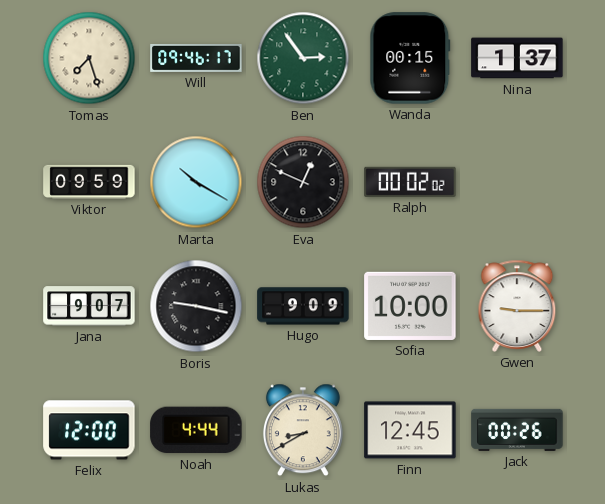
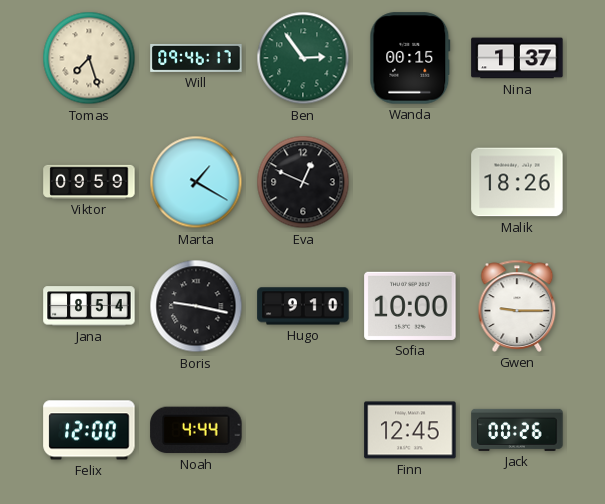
Marta: 10:20 -> 1:20 (196, 182)
Ralph: 00:02 -> none (410, 182)
Malik: none -> 18:26 (517, 182)
Jana: 9:07 -> 8:54 (89, 306)
Hugo: 9:09 -> 9:10 (303, 306)
Lukas: 8:40 -> none (303, 430)
